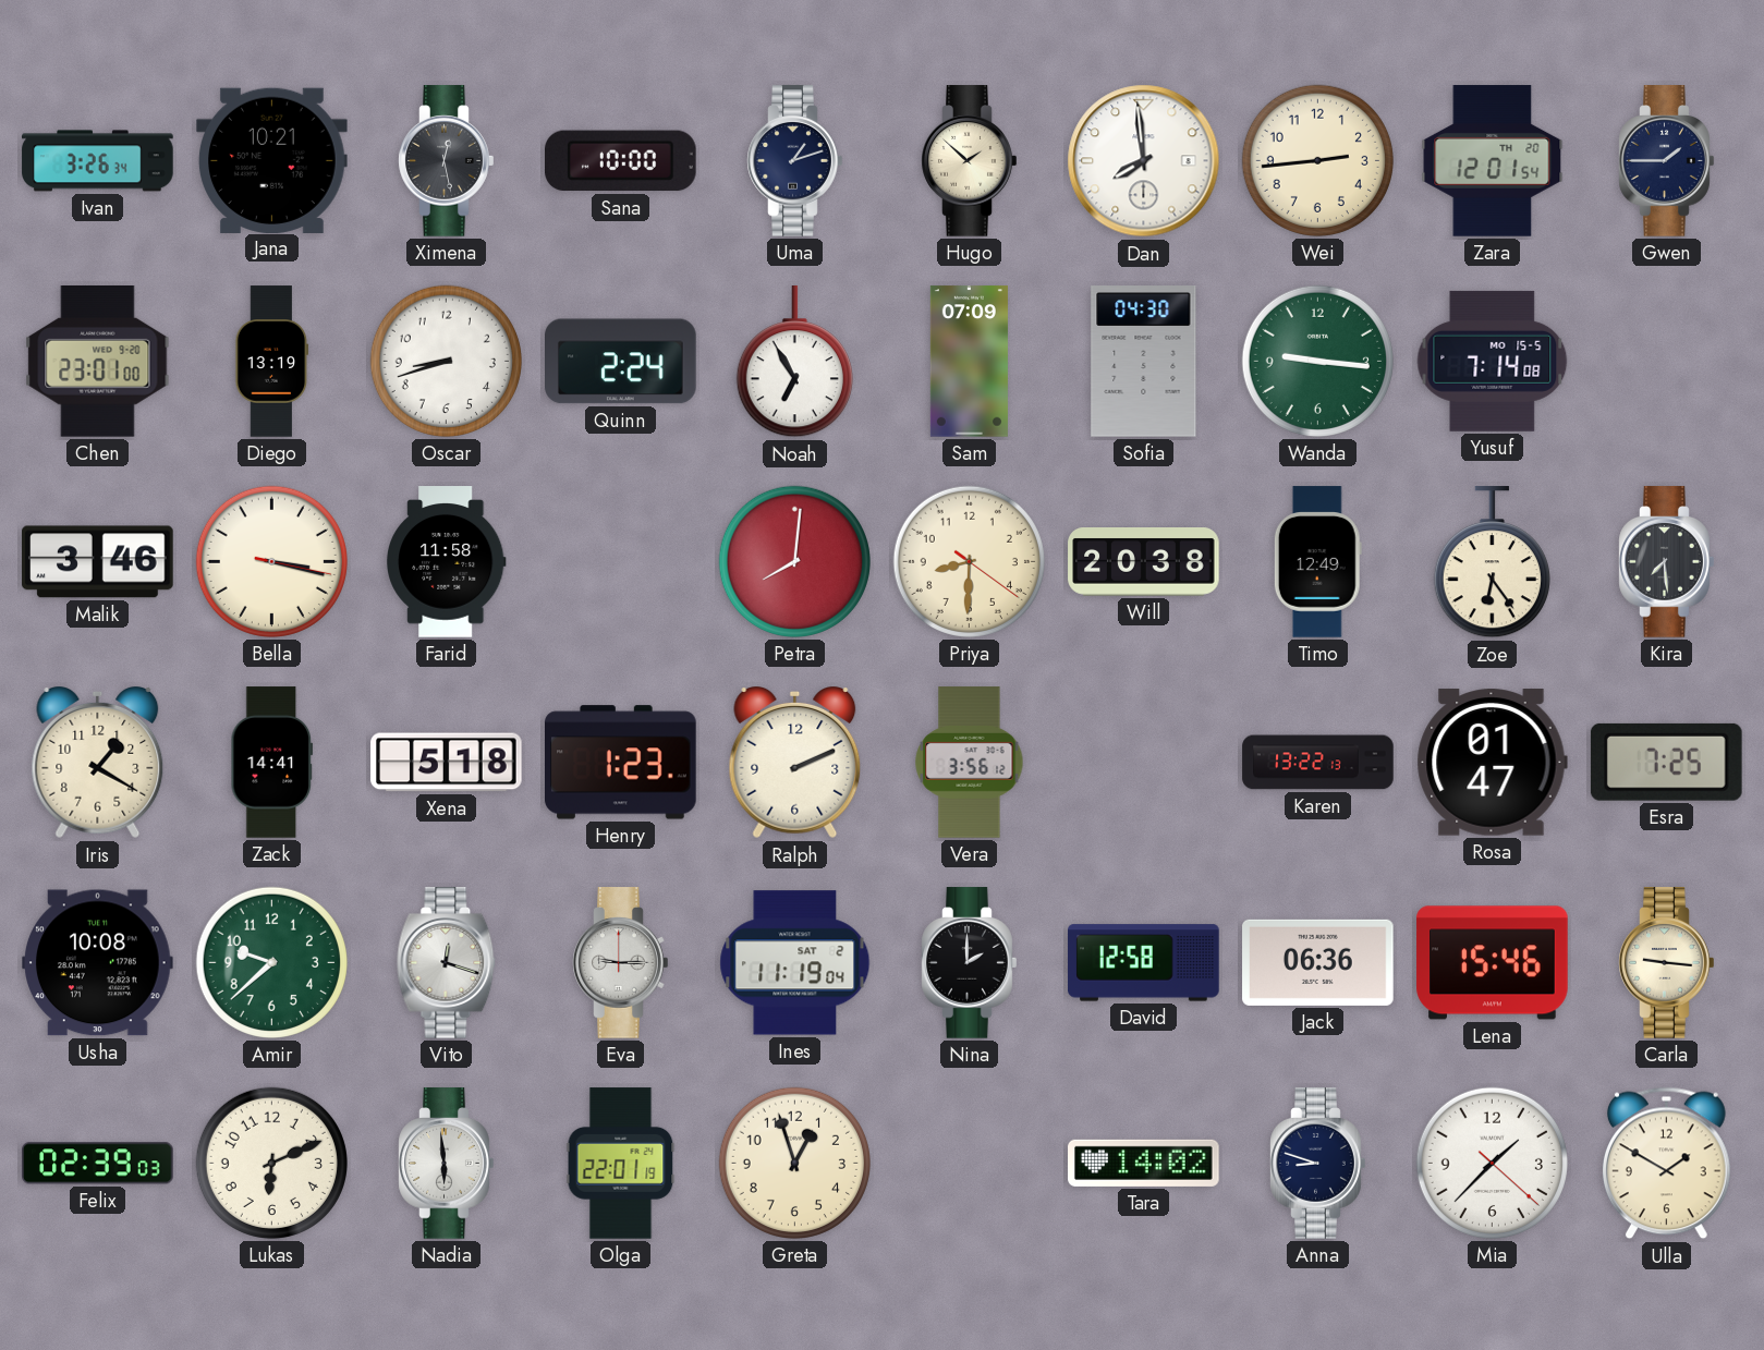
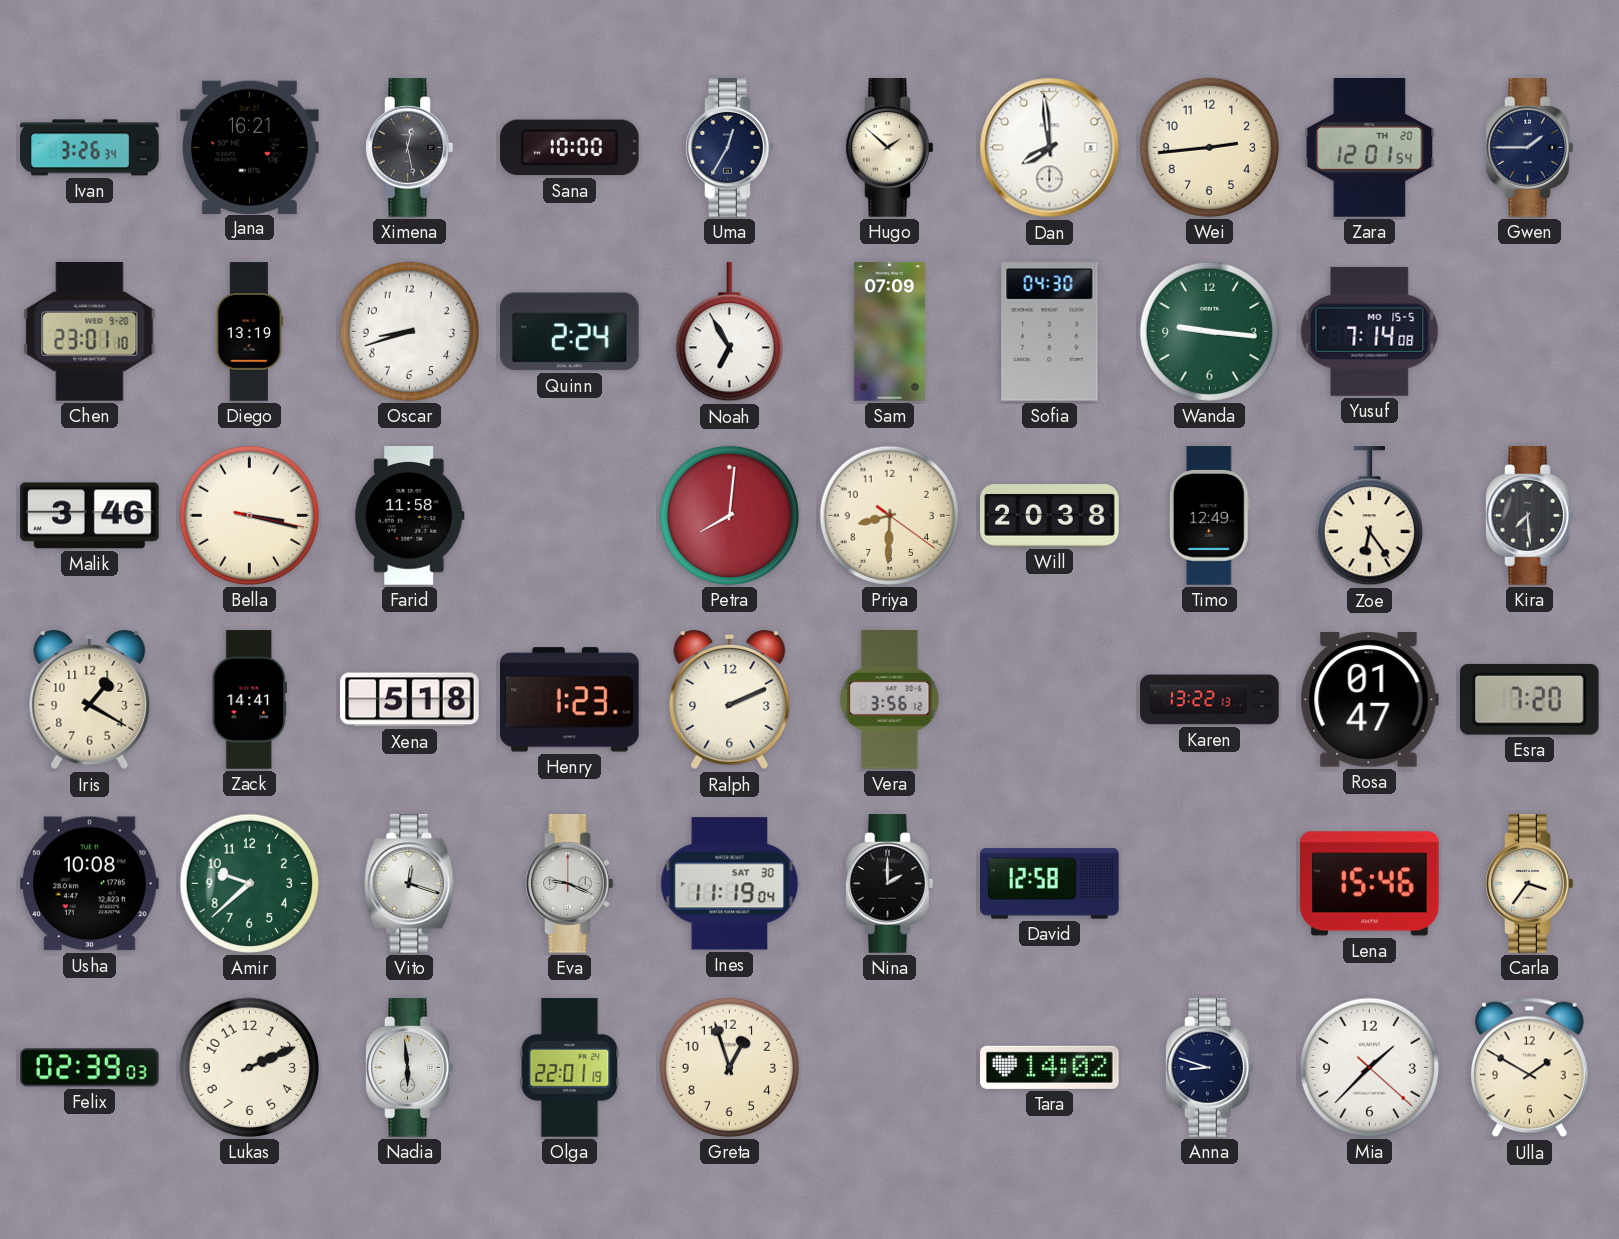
Jana: 10:21 -> 16:21 (250, 147)
Uma: 1:12 -> 12:35 (730, 148)
Chen: 23:01:00 -> 23:01:10 (90, 332)
Esra: 7:25 -> 7:20 (1529, 699)
Eva: 9:15 -> 9:19 (570, 884)
Ines date: SAT 2 -> SAT 30 (730, 884)
Jack: 06:36 -> none (1318, 962)
Carla: 9:16 -> 3:36 (1530, 884)
Lukas: 6:11 -> 2:11 (249, 1067)
